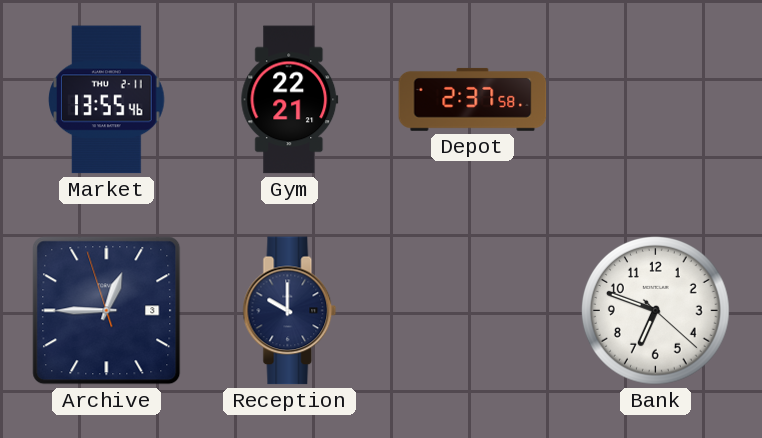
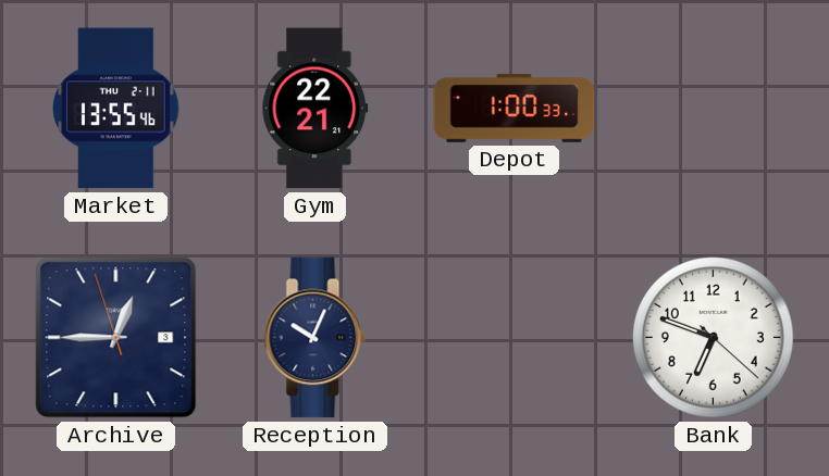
Depot: 2:37 -> 1:00 (515, 108)
Reception: 10:00 -> 10:04 (315, 338)
